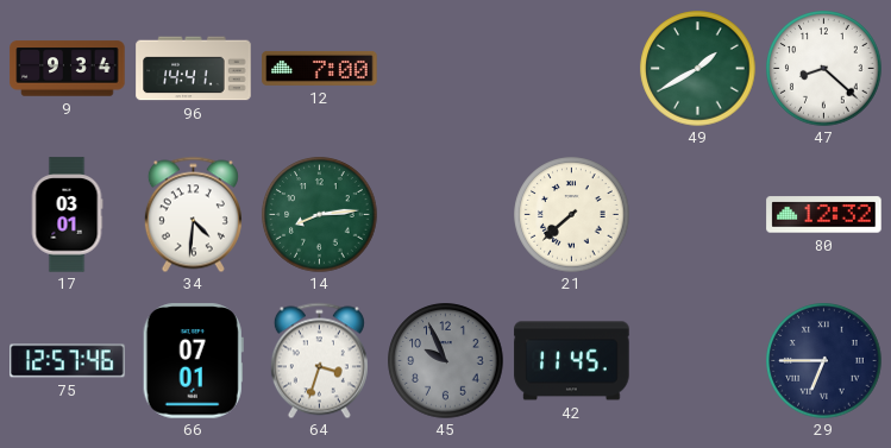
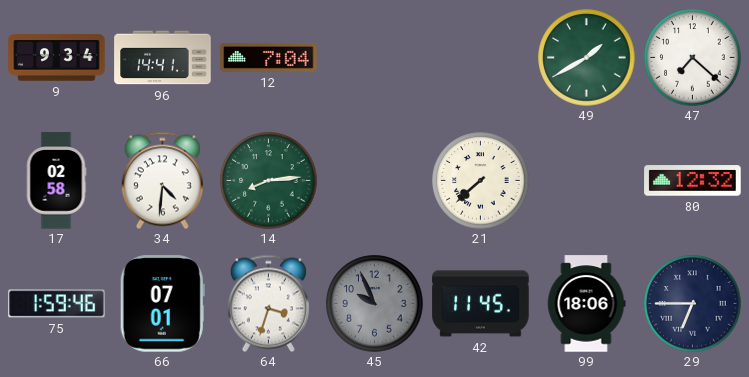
12: 7:00 -> 7:04 (269, 57)
47: 8:22 -> 7:22 (693, 58)
17: 03:01 -> 02:58 (56, 181)
75: 12:57 -> 1:59 (57, 304)
99: none -> 18:06 (586, 304)
